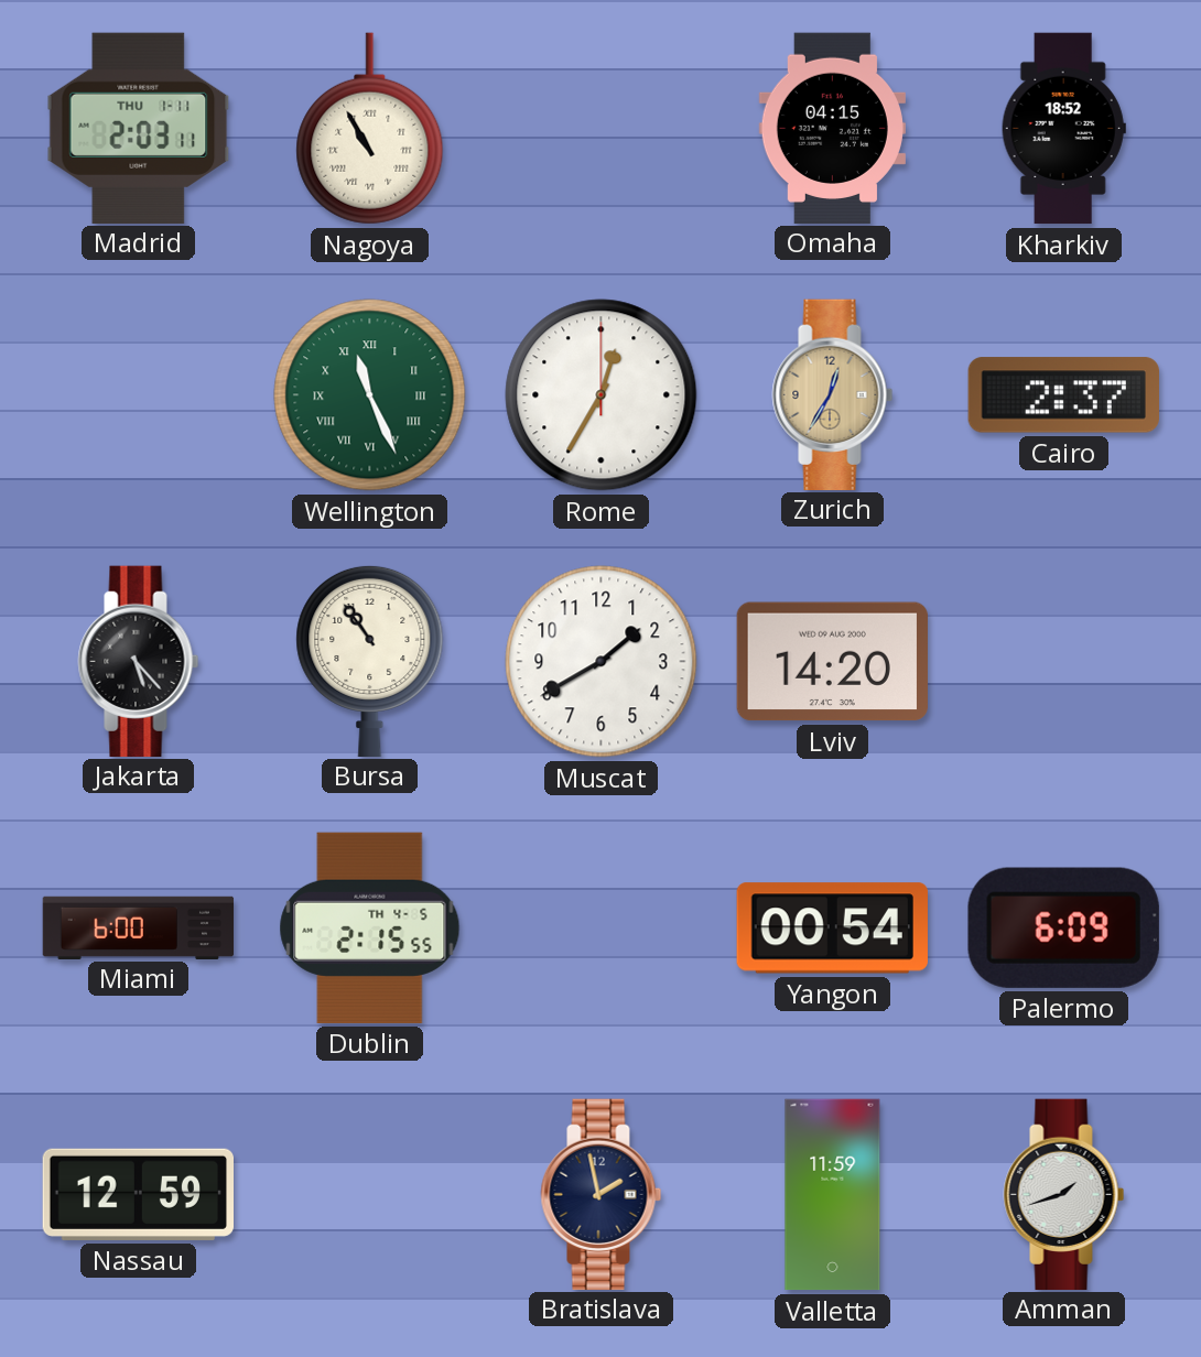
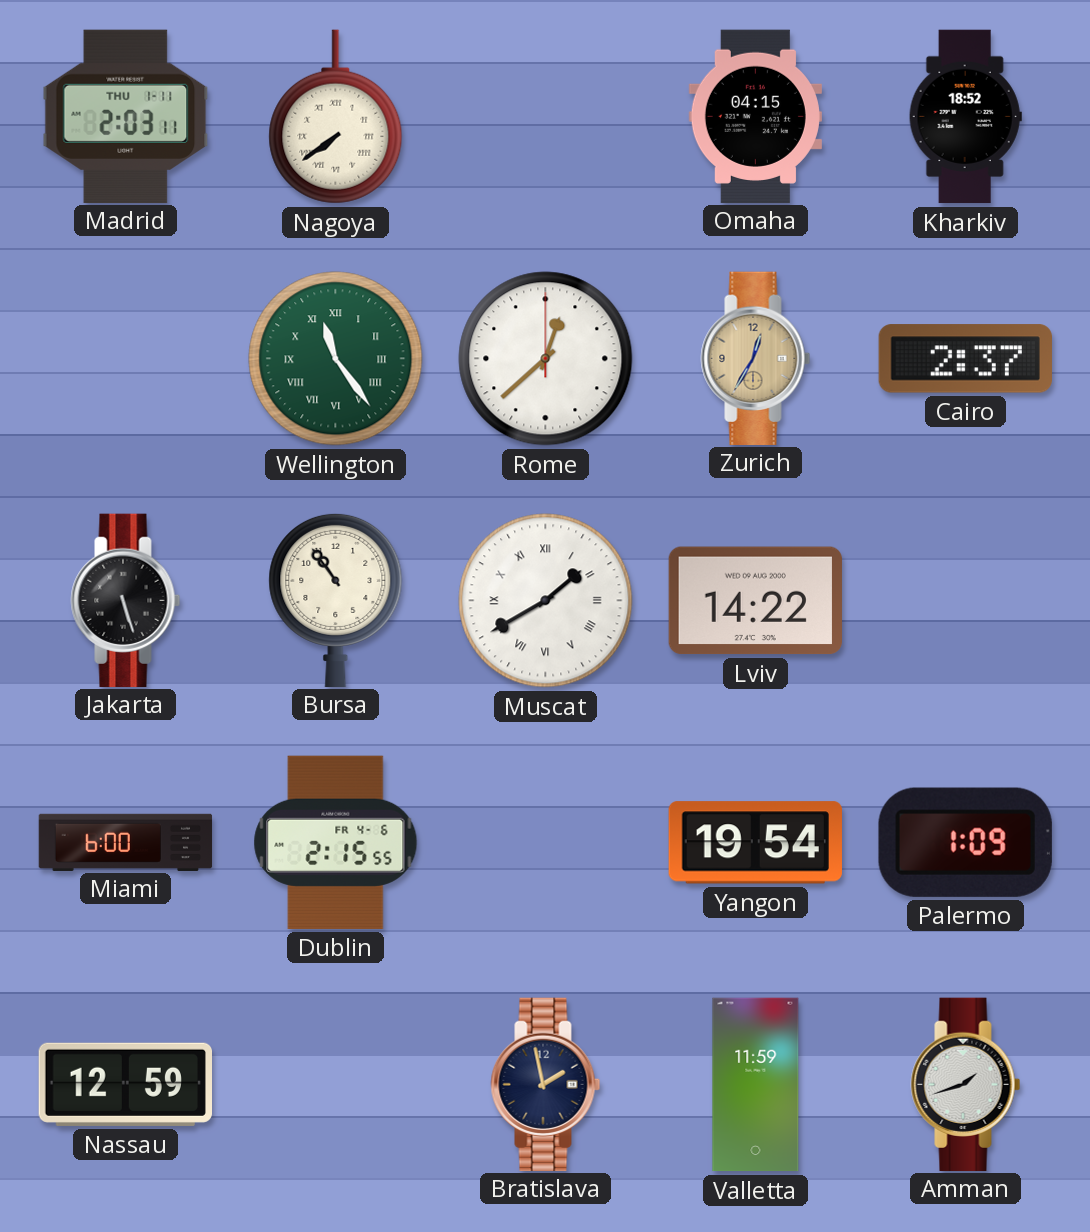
Nagoya: 10:55 -> 7:39 (336, 117)
Wellington: 11:26 -> 11:24 (336, 359)
Rome: 12:35 -> 12:38 (546, 359)
Jakarta: 5:23 -> 5:27 (126, 600)
Muscat numerals: Arabic -> Roman (546, 601)
Lviv: 14:20 -> 14:22 (755, 601)
Dublin date: TH 4-5 -> FR 4-6 (336, 842)
Yangon: 00:54 -> 19:54 (755, 843)
Palermo: 6:09 -> 1:09 (965, 842)
